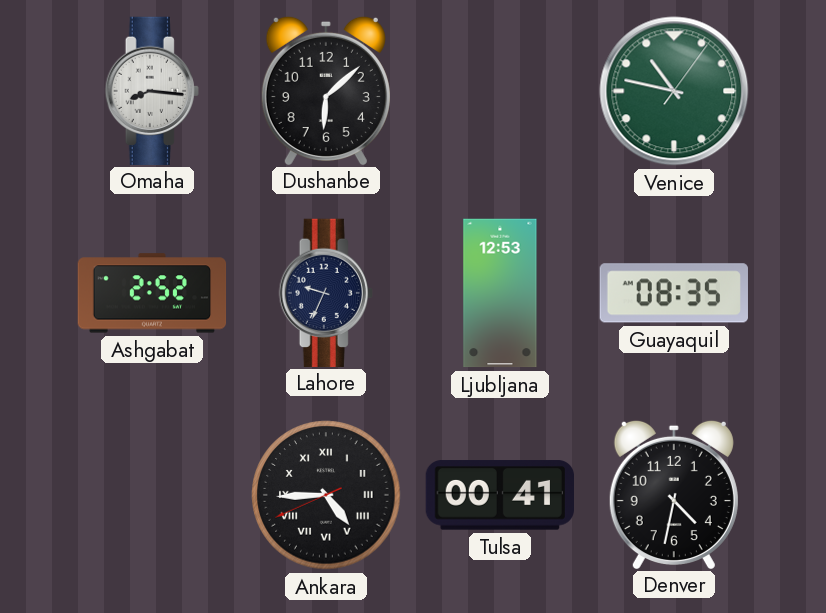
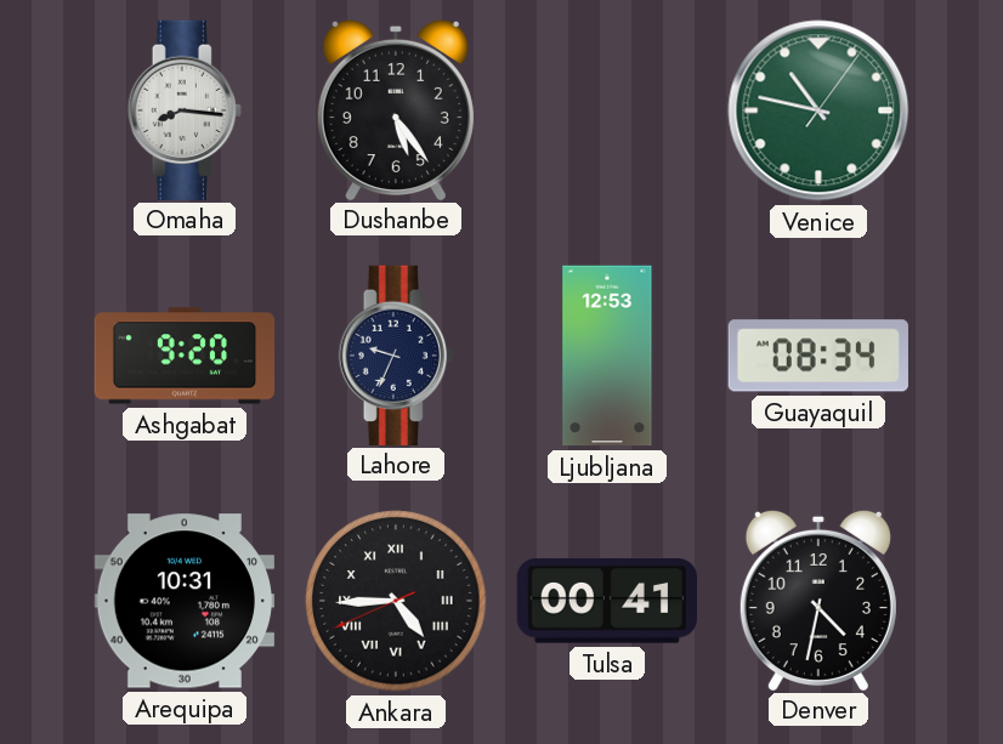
Dushanbe: 6:08 -> 5:24 (396, 109)
Ashgabat: 2:52 -> 9:20 (185, 356)
Guayaquil: 08:35 -> 08:34 (818, 356)
Arequipa: none -> 10:31 (183, 601)
